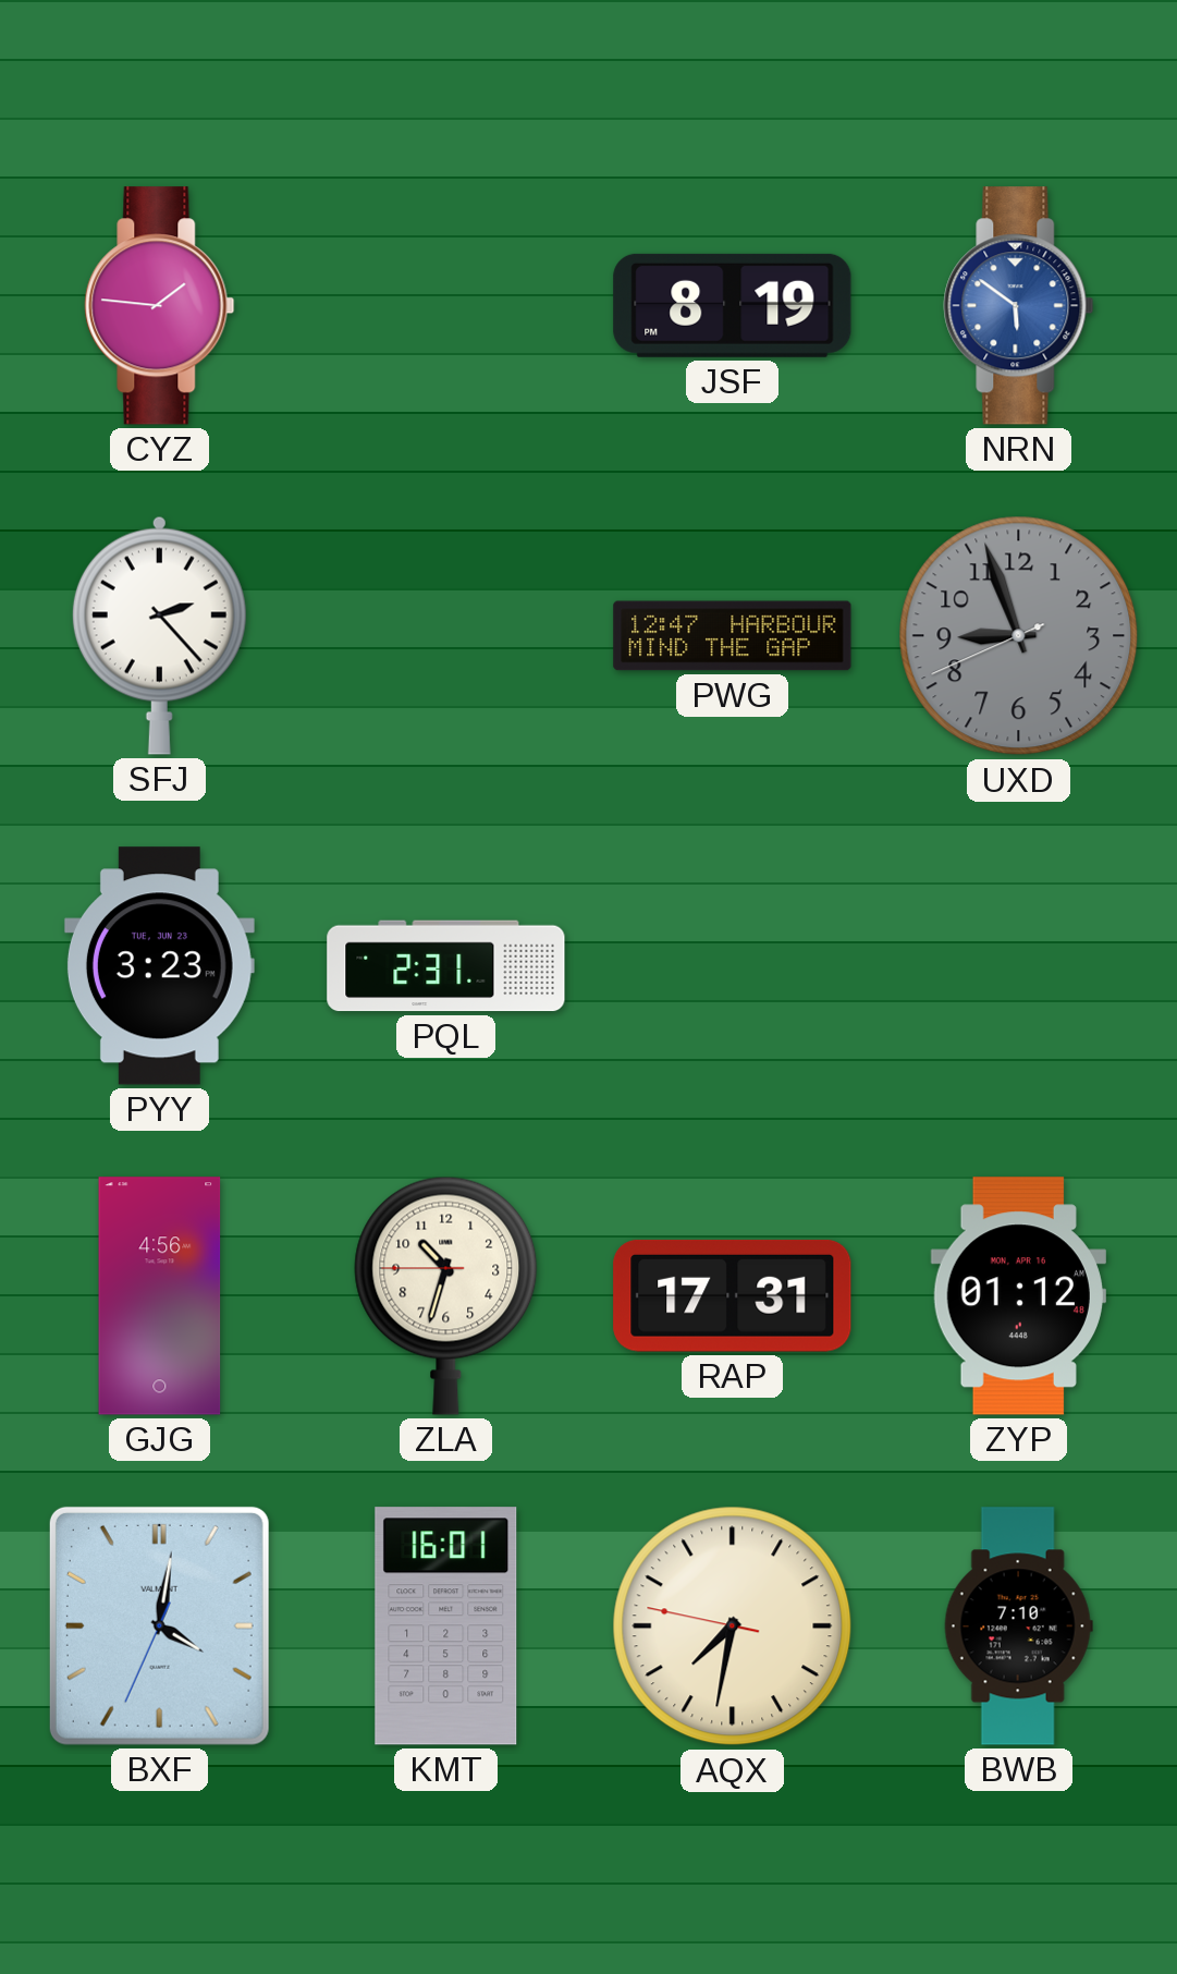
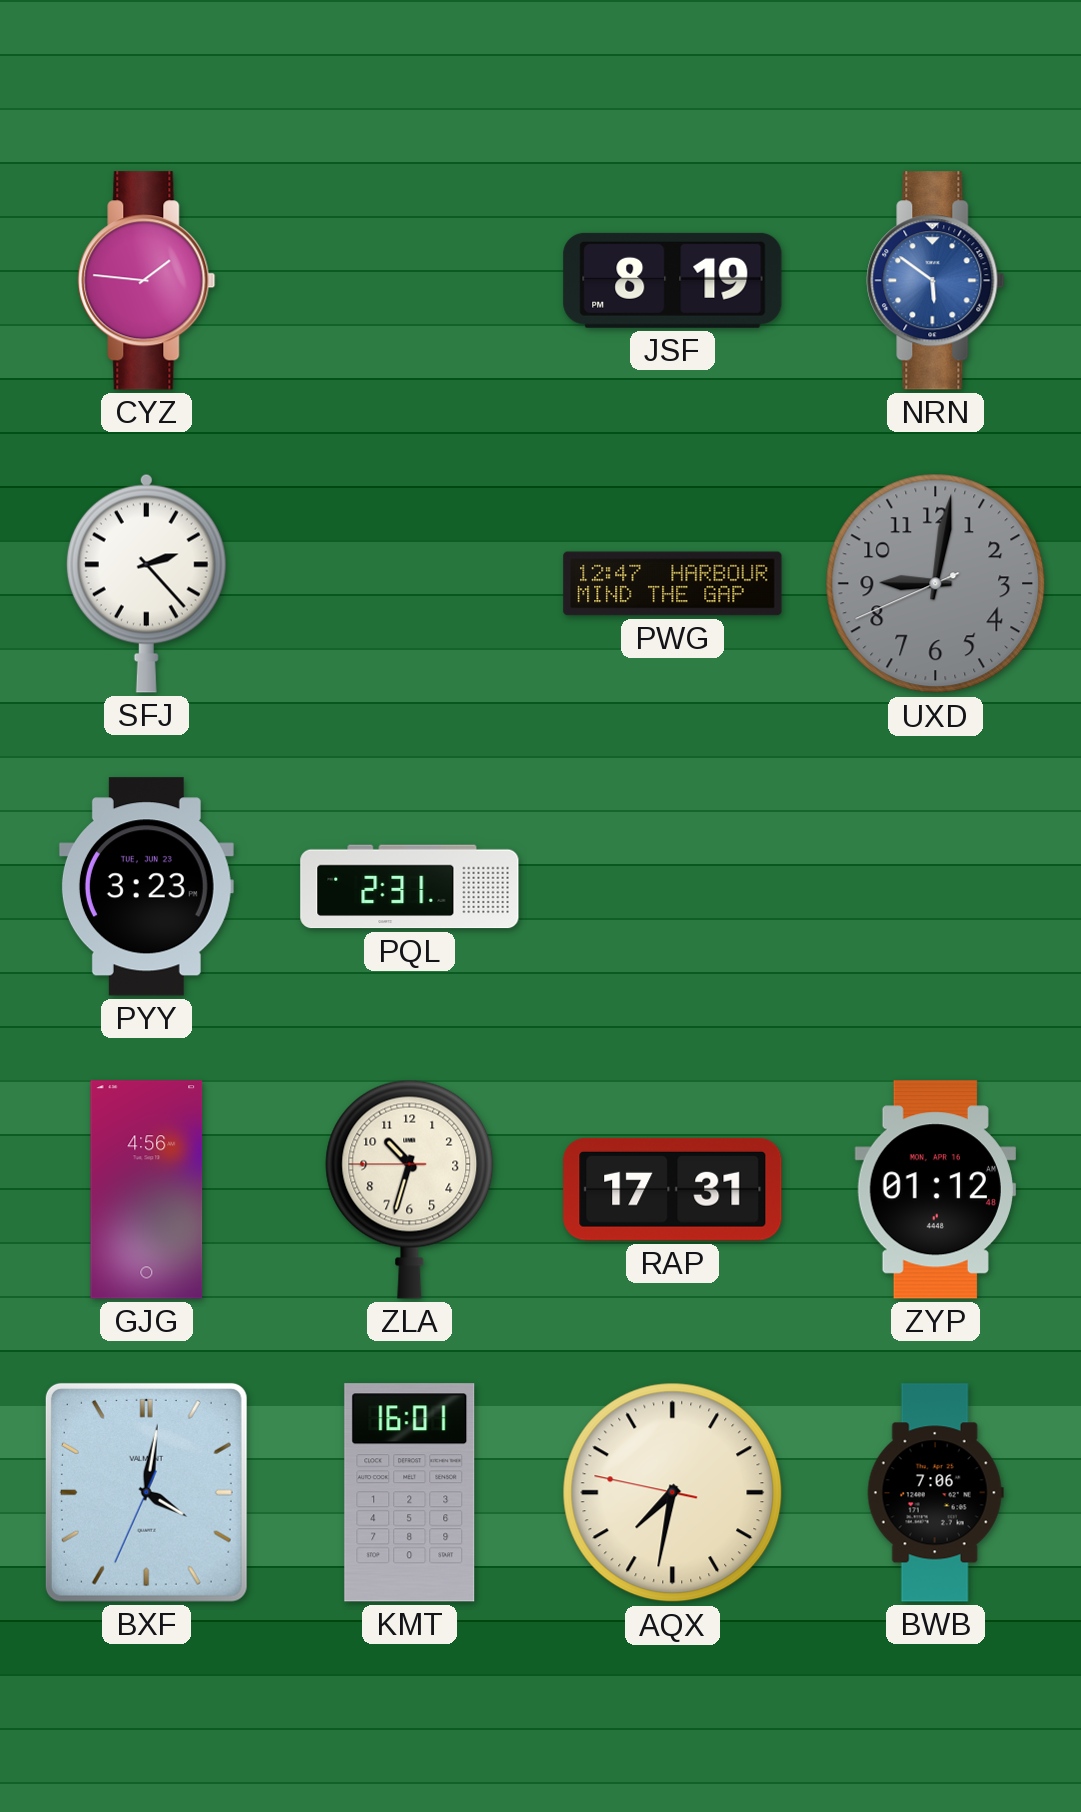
UXD: 8:56 -> 9:01 (936, 584)
BWB: 7:10 -> 7:06 (935, 1493)
